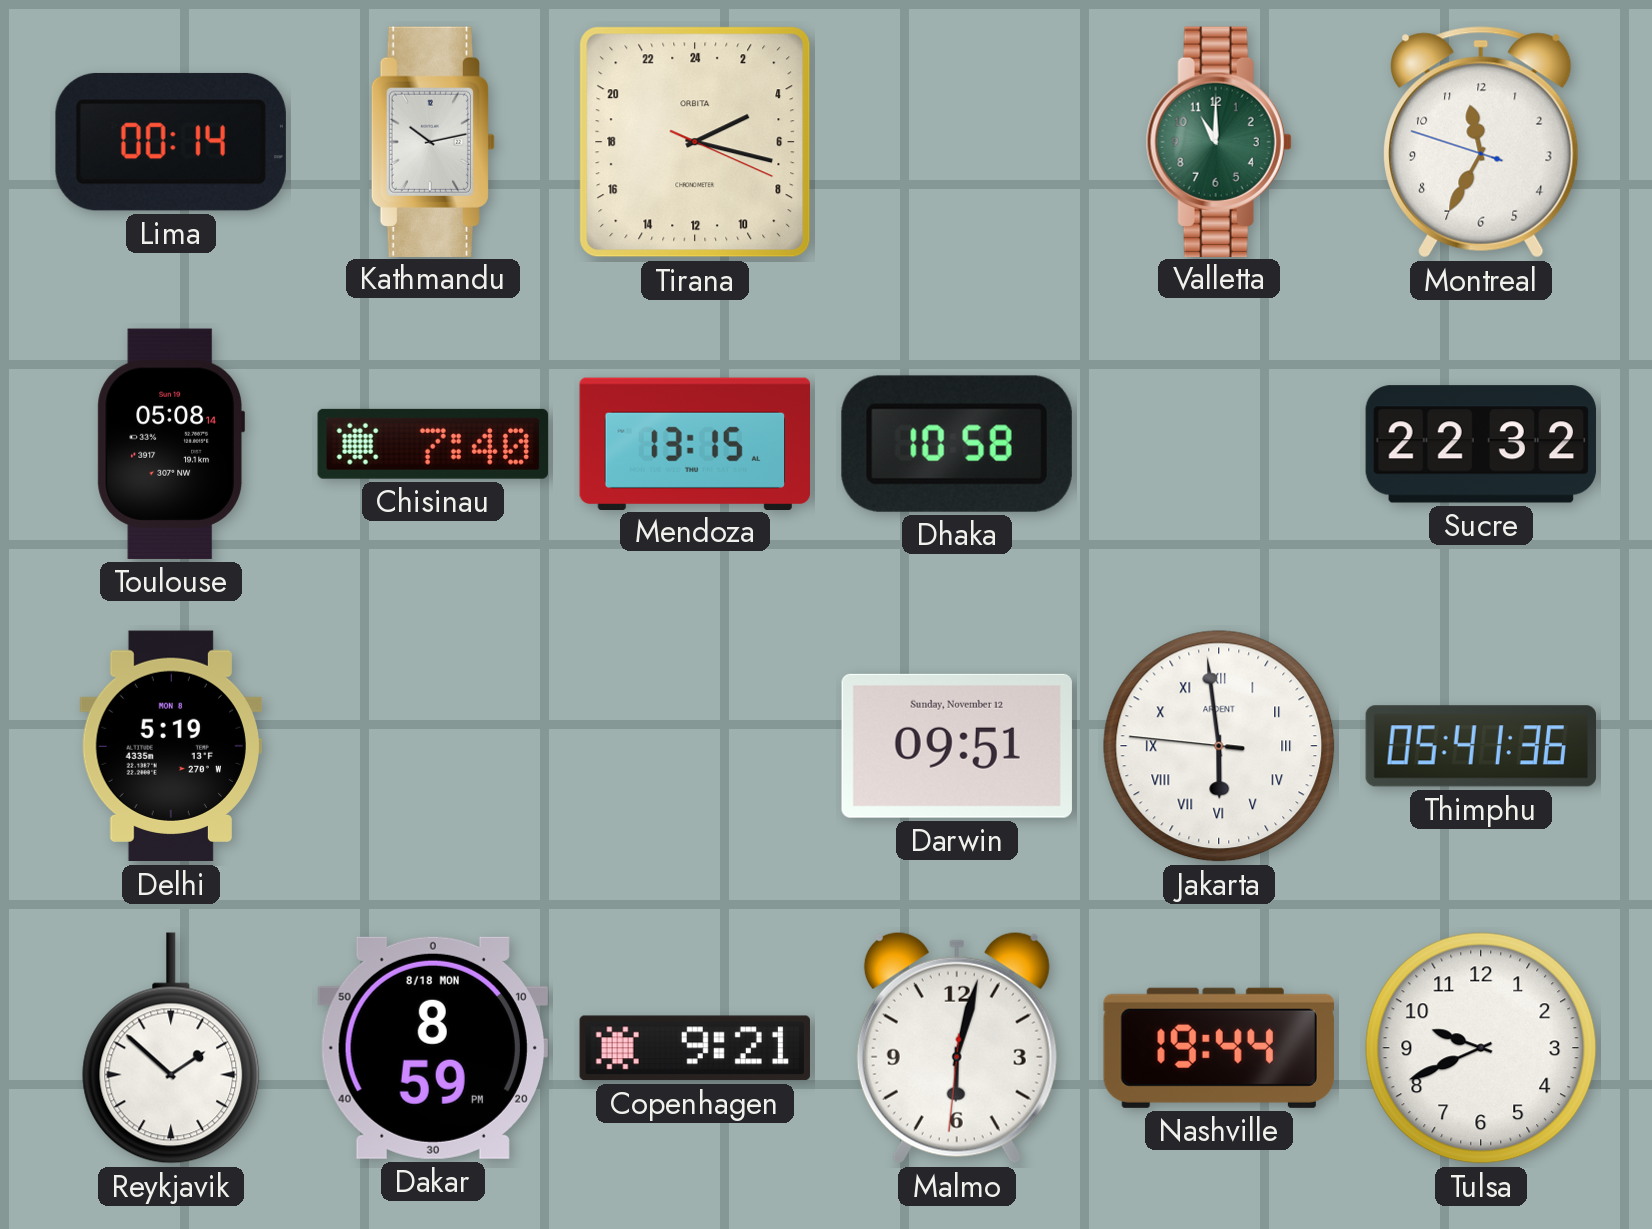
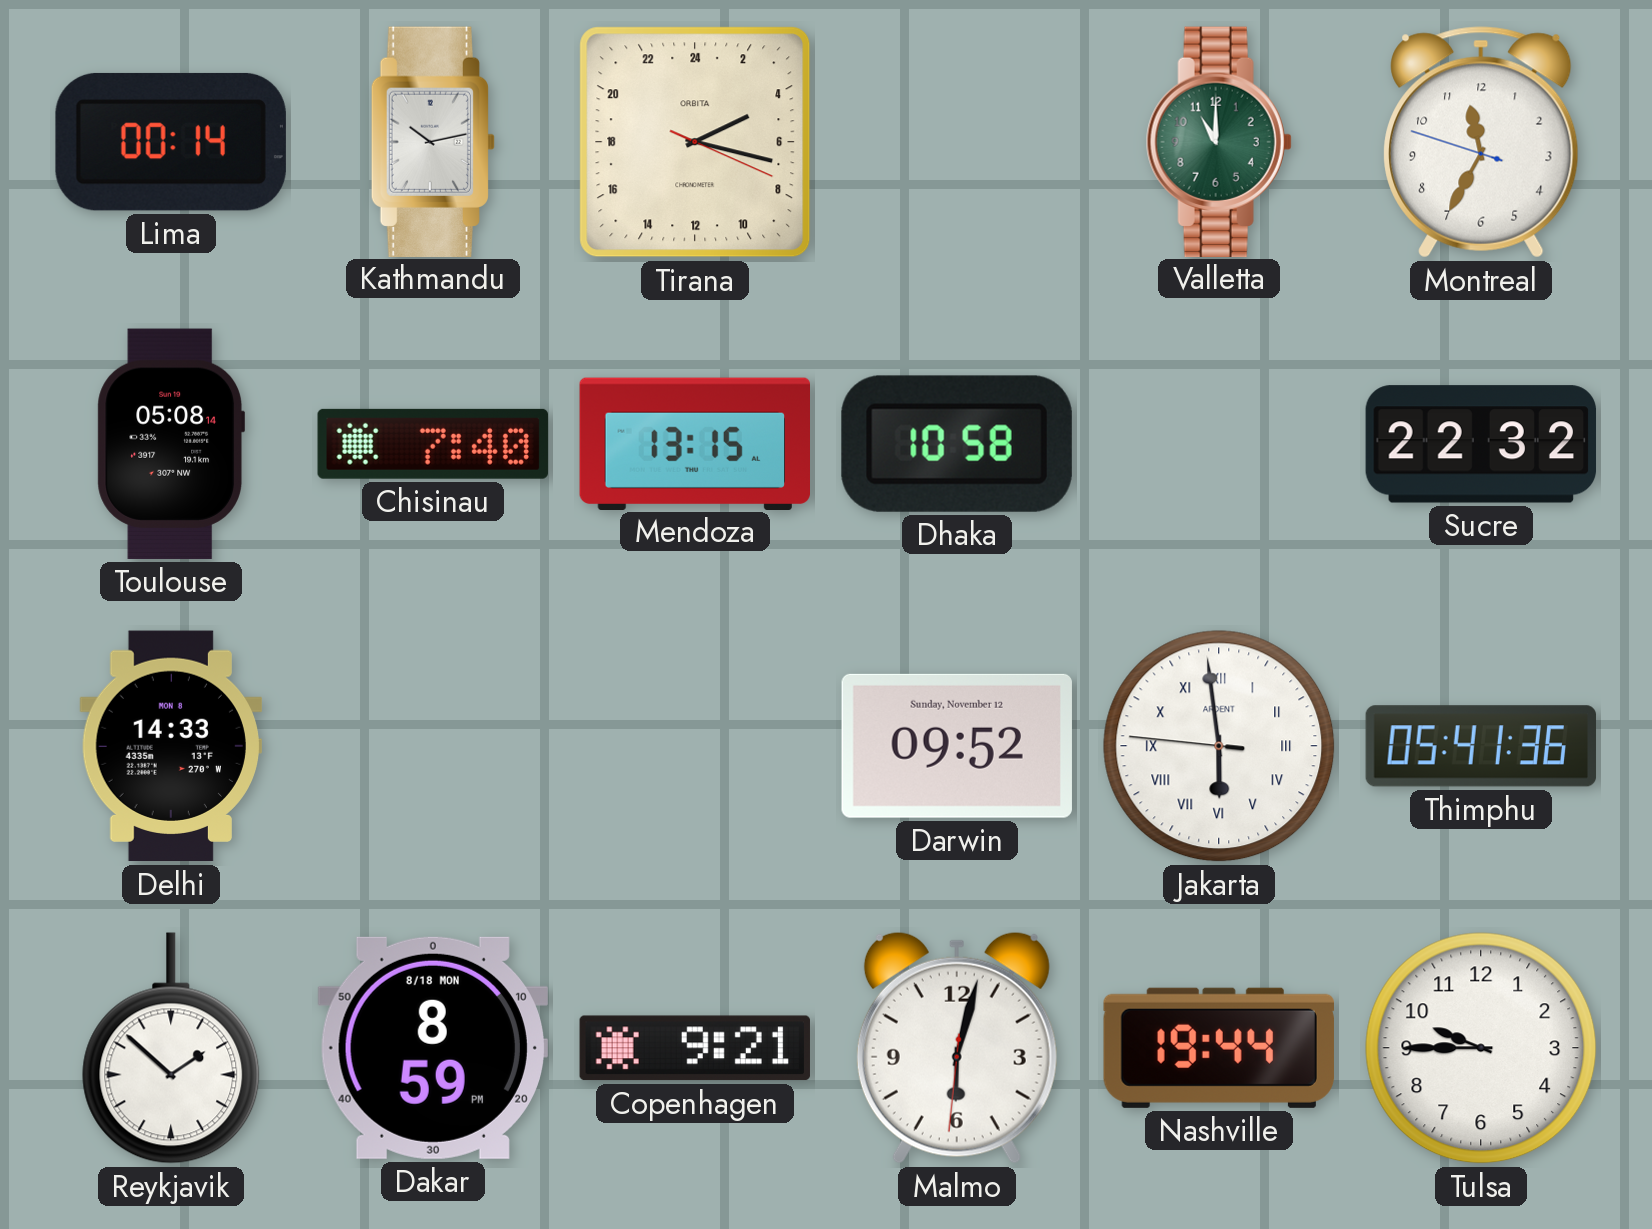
Delhi: 5:19 -> 14:33 (170, 746)
Darwin: 09:51 -> 09:52 (957, 746)
Tulsa: 9:41 -> 9:45 (1481, 1048)
